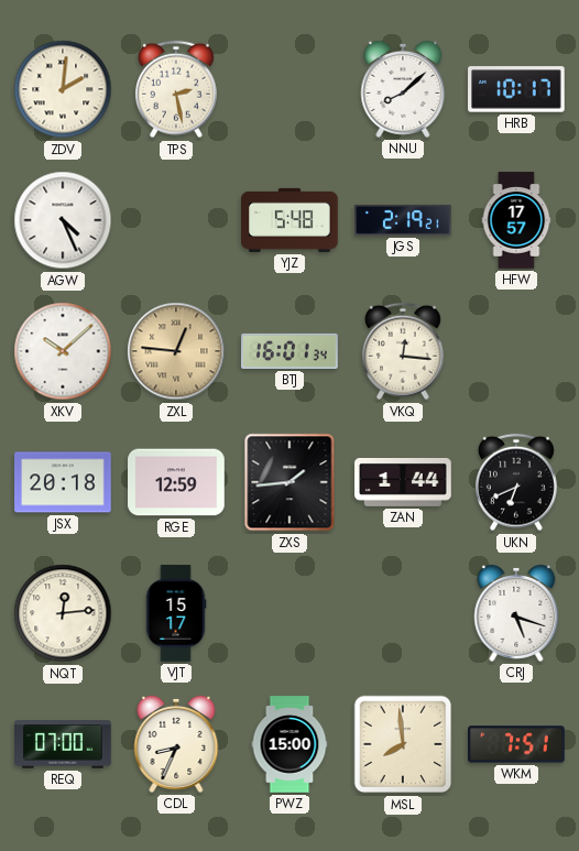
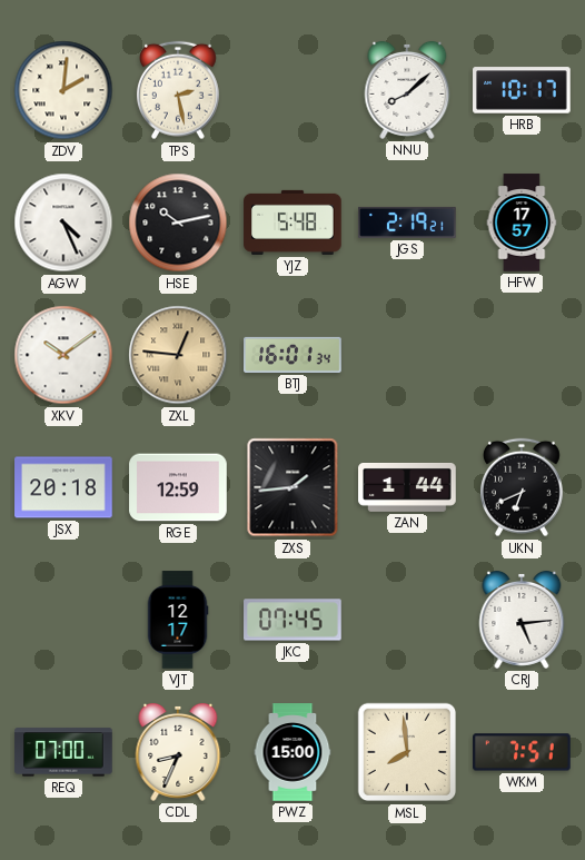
HSE: none -> 10:13 (178, 223)
XKV: 10:08 -> 10:09 (63, 355)
VKQ: 12:16 -> none (403, 351)
NQT: 12:14 -> none (63, 613)
VJT: 15:17 -> 12:17 (178, 620)
JKC: none -> 07:45 (292, 620)
CRJ: 5:18 -> 5:14 (522, 620)
